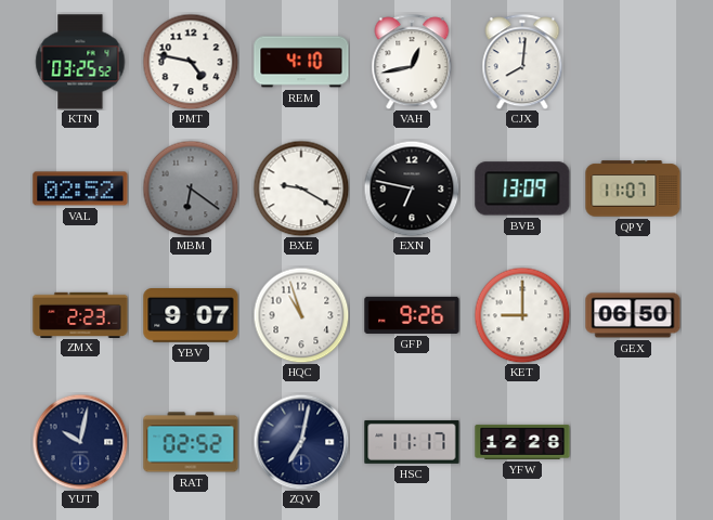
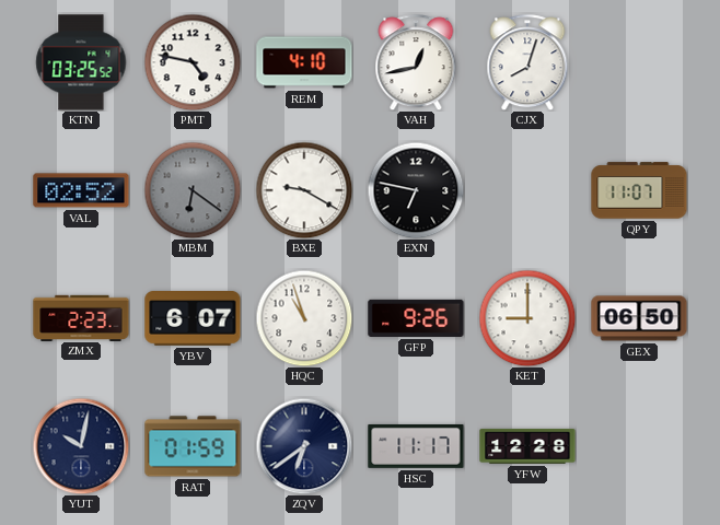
CJX: 8:01 -> 8:03 (527, 62)
BVB: 13:09 -> none (522, 188)
YBV: 9:07 -> 6:07 (193, 319)
RAT: 02:52 -> 01:59 (193, 446)
ZQV: 7:02 -> 6:39 (304, 446)
